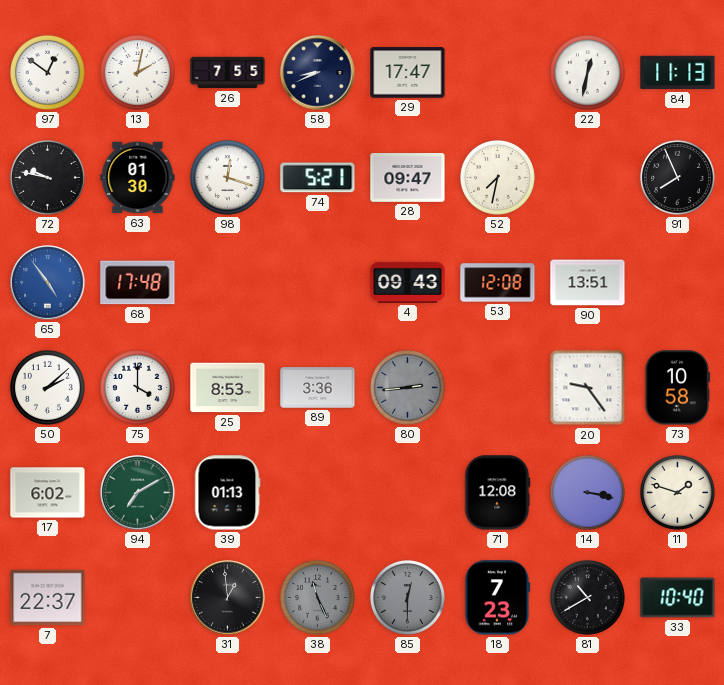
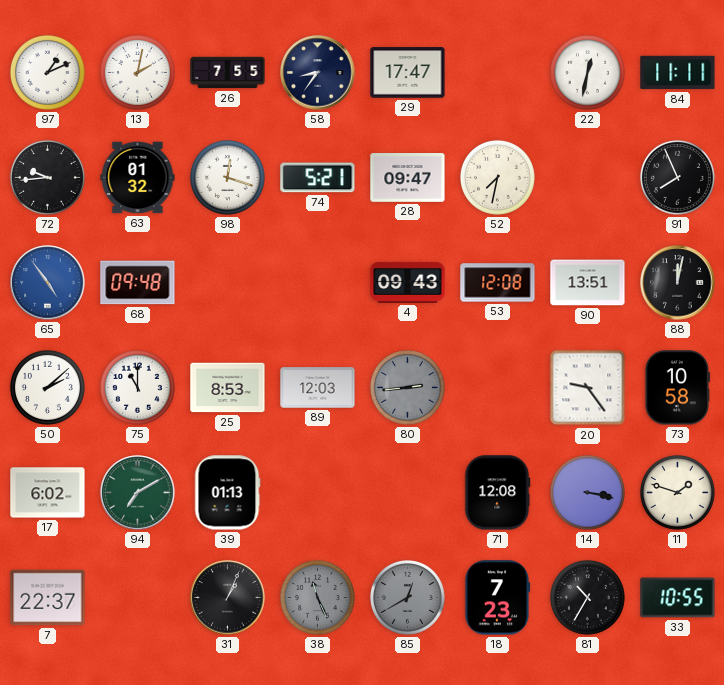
97: 12:51 -> 1:11 (47, 72)
58: 8:41 -> 8:36 (318, 73)
84: 11:13 -> 11:11 (678, 73)
72: 9:47 -> 9:44 (47, 177)
63: 01:30 -> 01:32 (138, 178)
68: 17:48 -> 09:48 (138, 283)
88: none -> 12:02 (678, 283)
75: 4:00 -> 11:00 (137, 387)
89: 3:36 -> 12:03 (318, 388)
31: 12:59 -> 1:04 (228, 598)
85: 12:30 -> 12:40 (407, 597)
81: 10:40 -> 10:35 (587, 597)
33: 10:40 -> 10:55 (678, 598)
